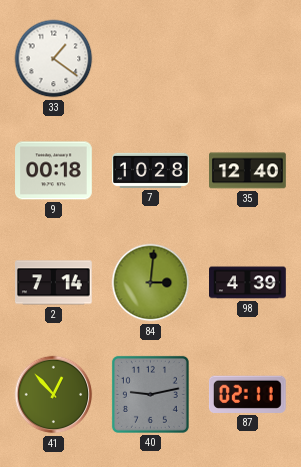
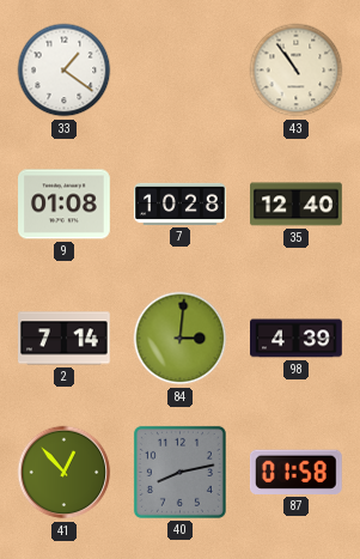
43: none -> 10:54 (297, 71)
9: 00:18 -> 01:08 (65, 205)
40: 9:13 -> 8:13 (179, 472)
87: 02:11 -> 01:58 (295, 472)
